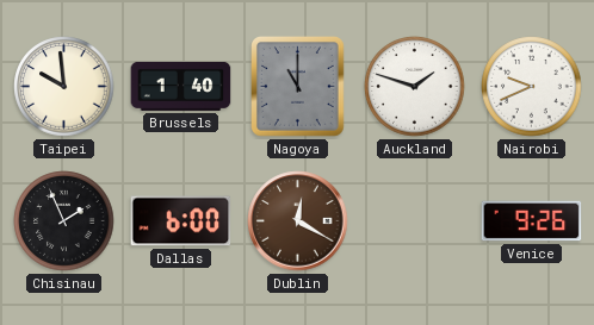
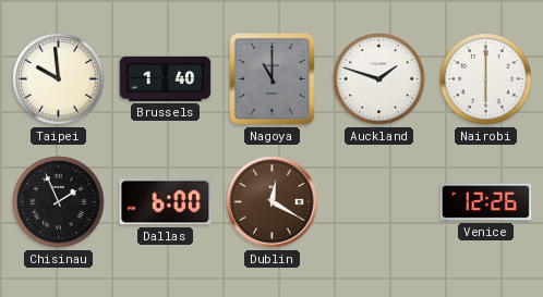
Nairobi: 9:41 -> 6:00 (486, 79)
Venice: 9:26 -> 12:26 (486, 202)
